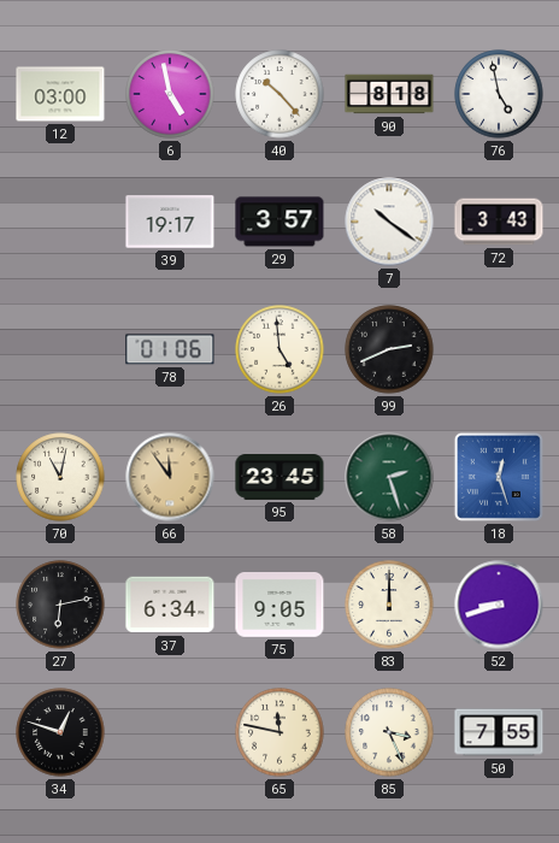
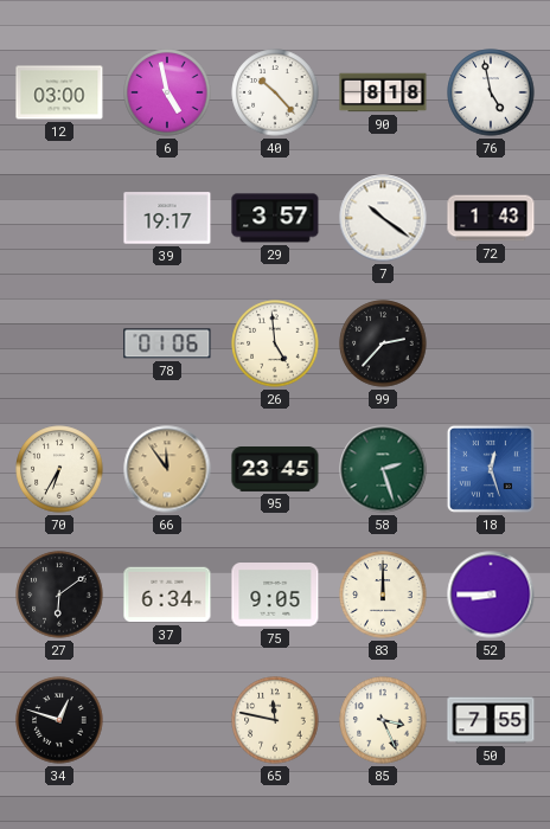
72: 3:43 -> 1:43 (491, 218)
99: 2:41 -> 2:37 (383, 343)
70: 11:02 -> 6:35 (59, 469)
27: 6:13 -> 6:09 (59, 595)
52: 8:42 -> 8:45 (491, 595)
